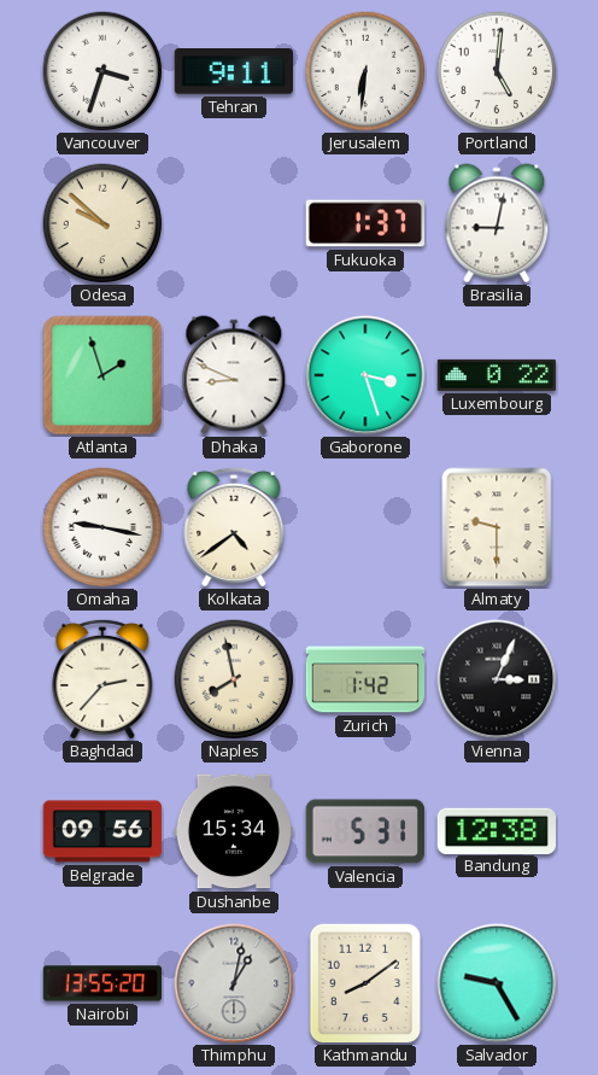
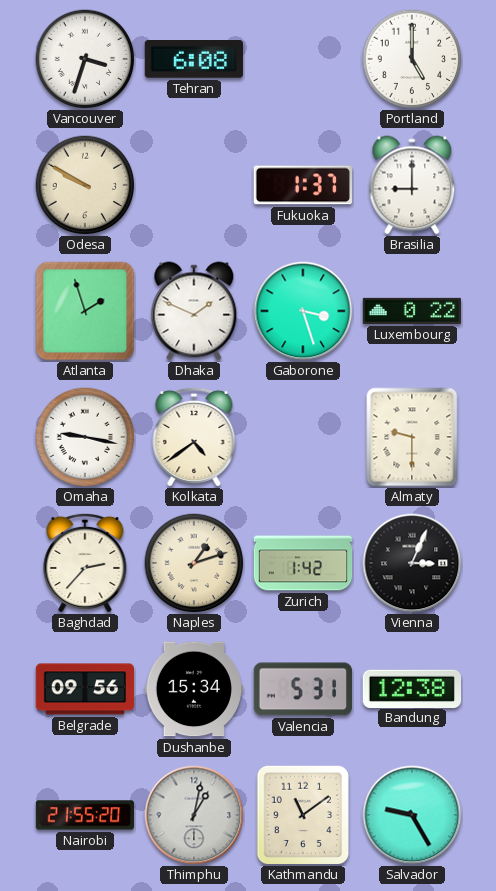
Tehran: 9:11 -> 6:08 (193, 60)
Jerusalem: 6:31 -> none (365, 71)
Portland: 5:01 -> 5:00 (412, 59)
Odesa: 9:52 -> 9:50 (85, 185)
Brasilia: 9:02 -> 9:00 (412, 185)
Dhaka: 8:49 -> 1:49 (194, 311)
Naples: 7:58 -> 1:12 (194, 563)
Nairobi: 13:55 -> 21:55 (85, 815)
Kathmandu: 8:09 -> 11:09 (302, 815)
